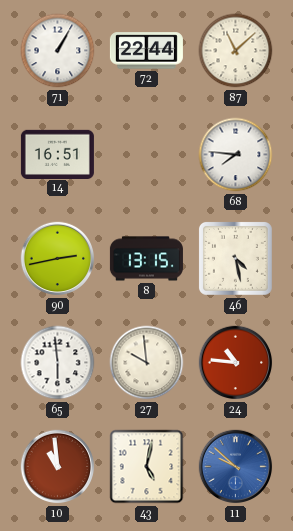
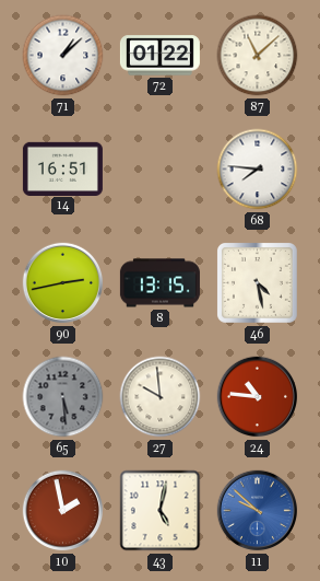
71: 1:05 -> 1:08 (63, 56)
72: 22:44 -> 01:22 (159, 56)
65: 5:59 -> 5:29 (63, 397)
65 dial: white -> grey (63, 397)
10: 10:59 -> 1:58 (63, 511)
